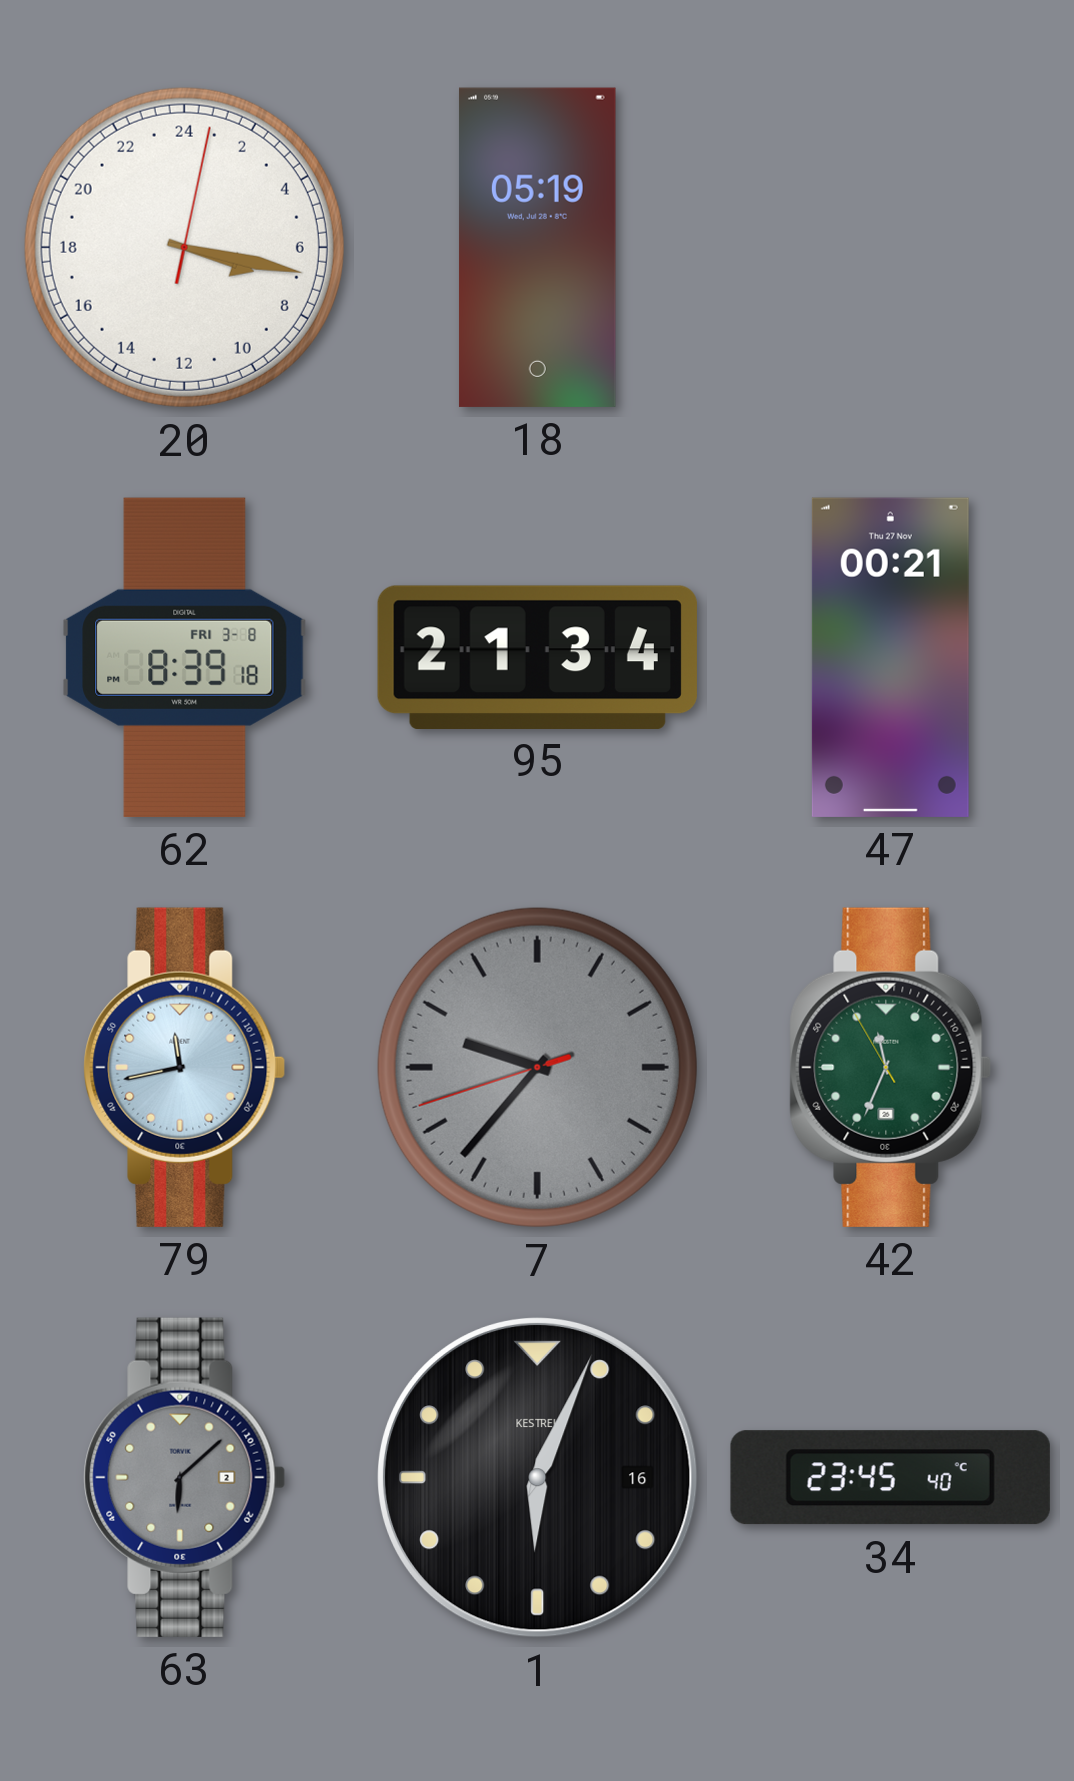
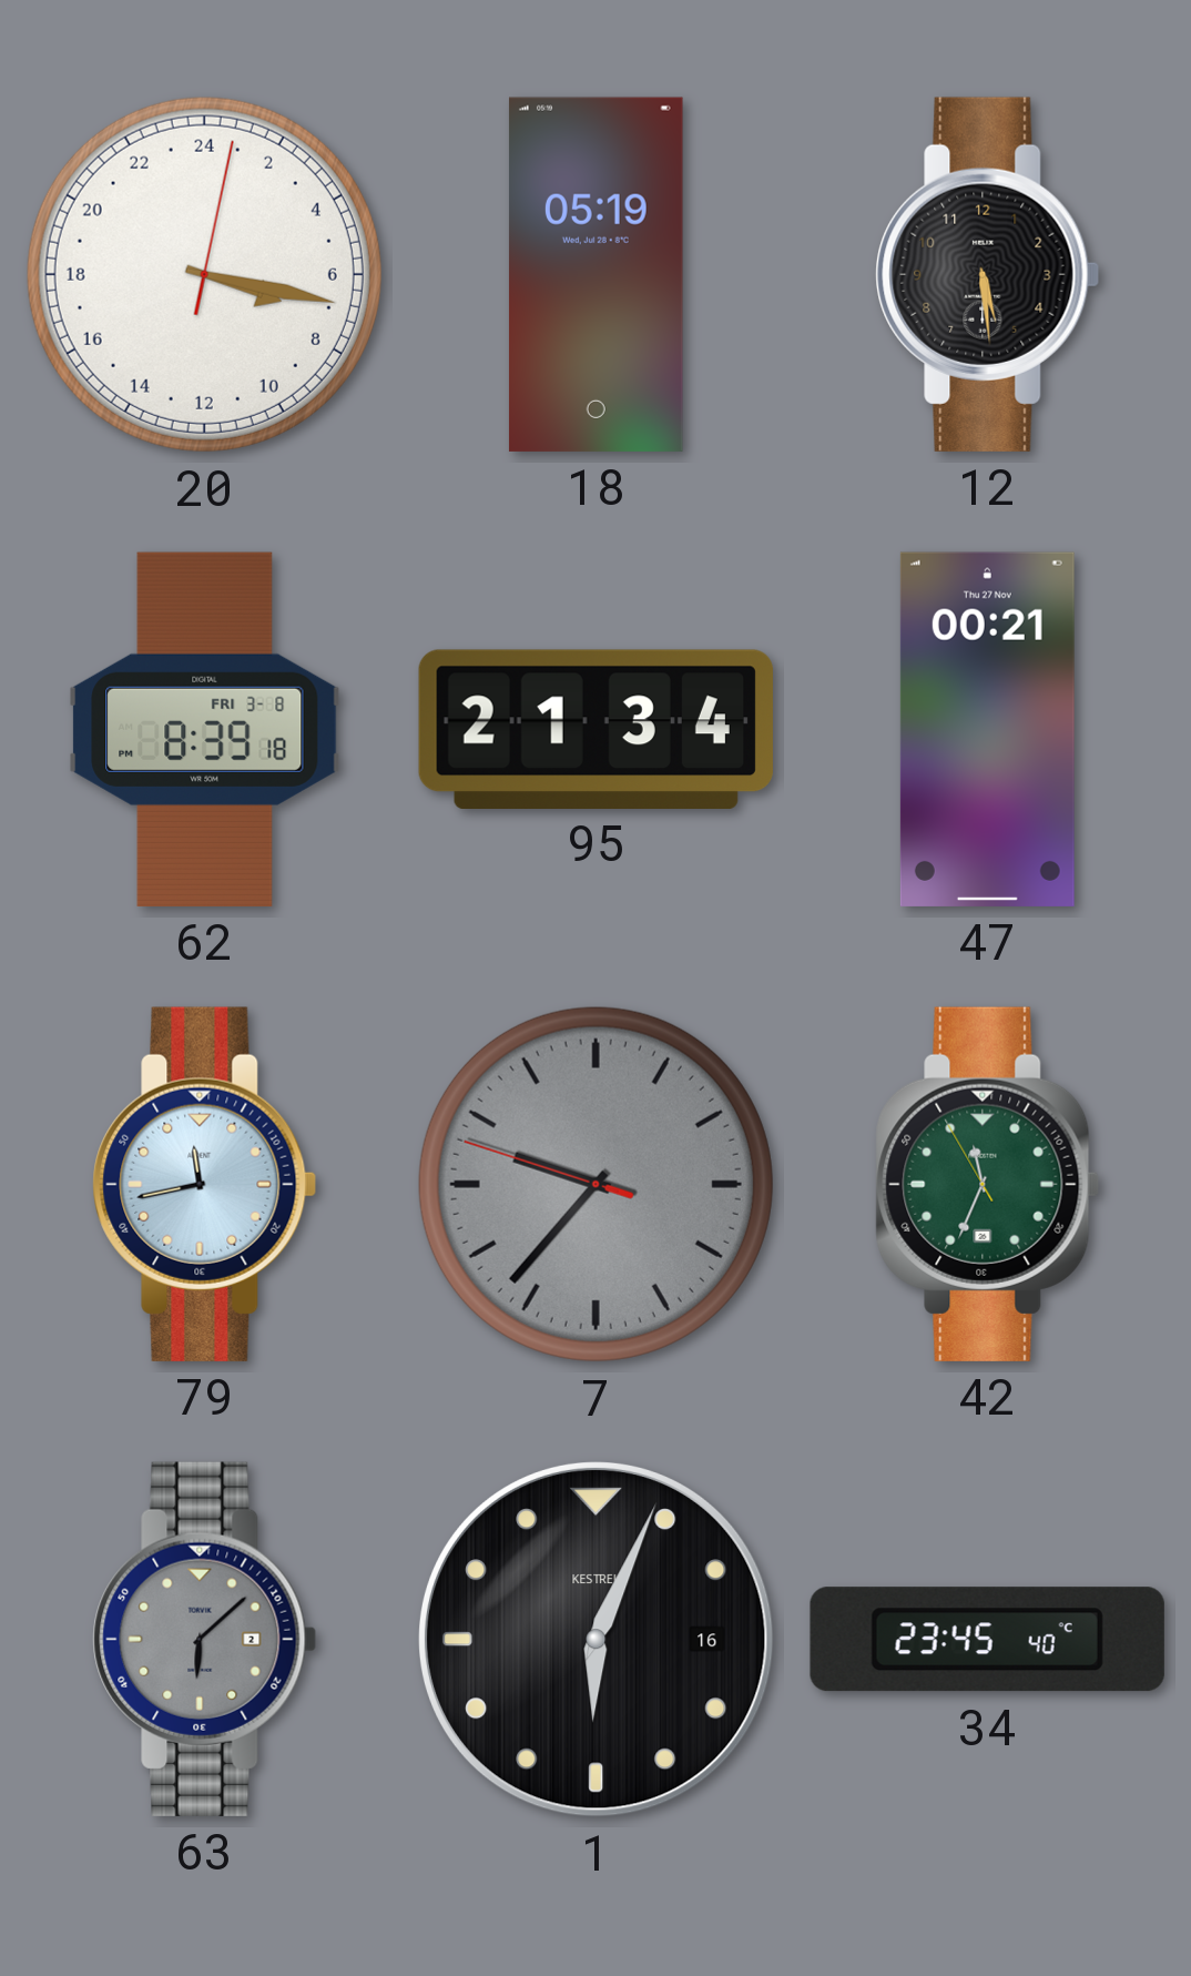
12: none -> 5:29 (988, 274)
7: 9:36:42 -> 9:36:48 (595, 1184)
